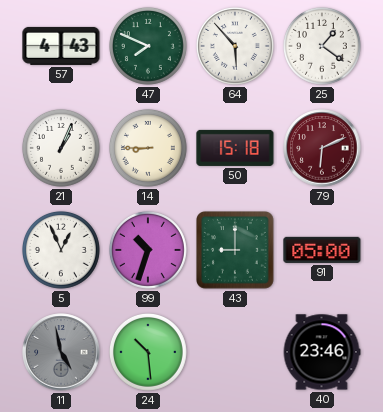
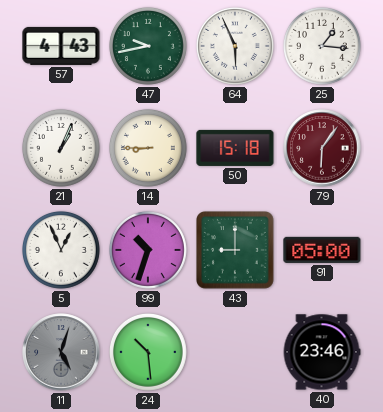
47: 7:49 -> 9:43 (148, 46)
64: 5:53 -> 5:56 (235, 46)
25: 1:21 -> 1:16 (322, 46)
79: 6:11 -> 6:06 (322, 148)
11: 4:58 -> 5:03 (61, 352)
